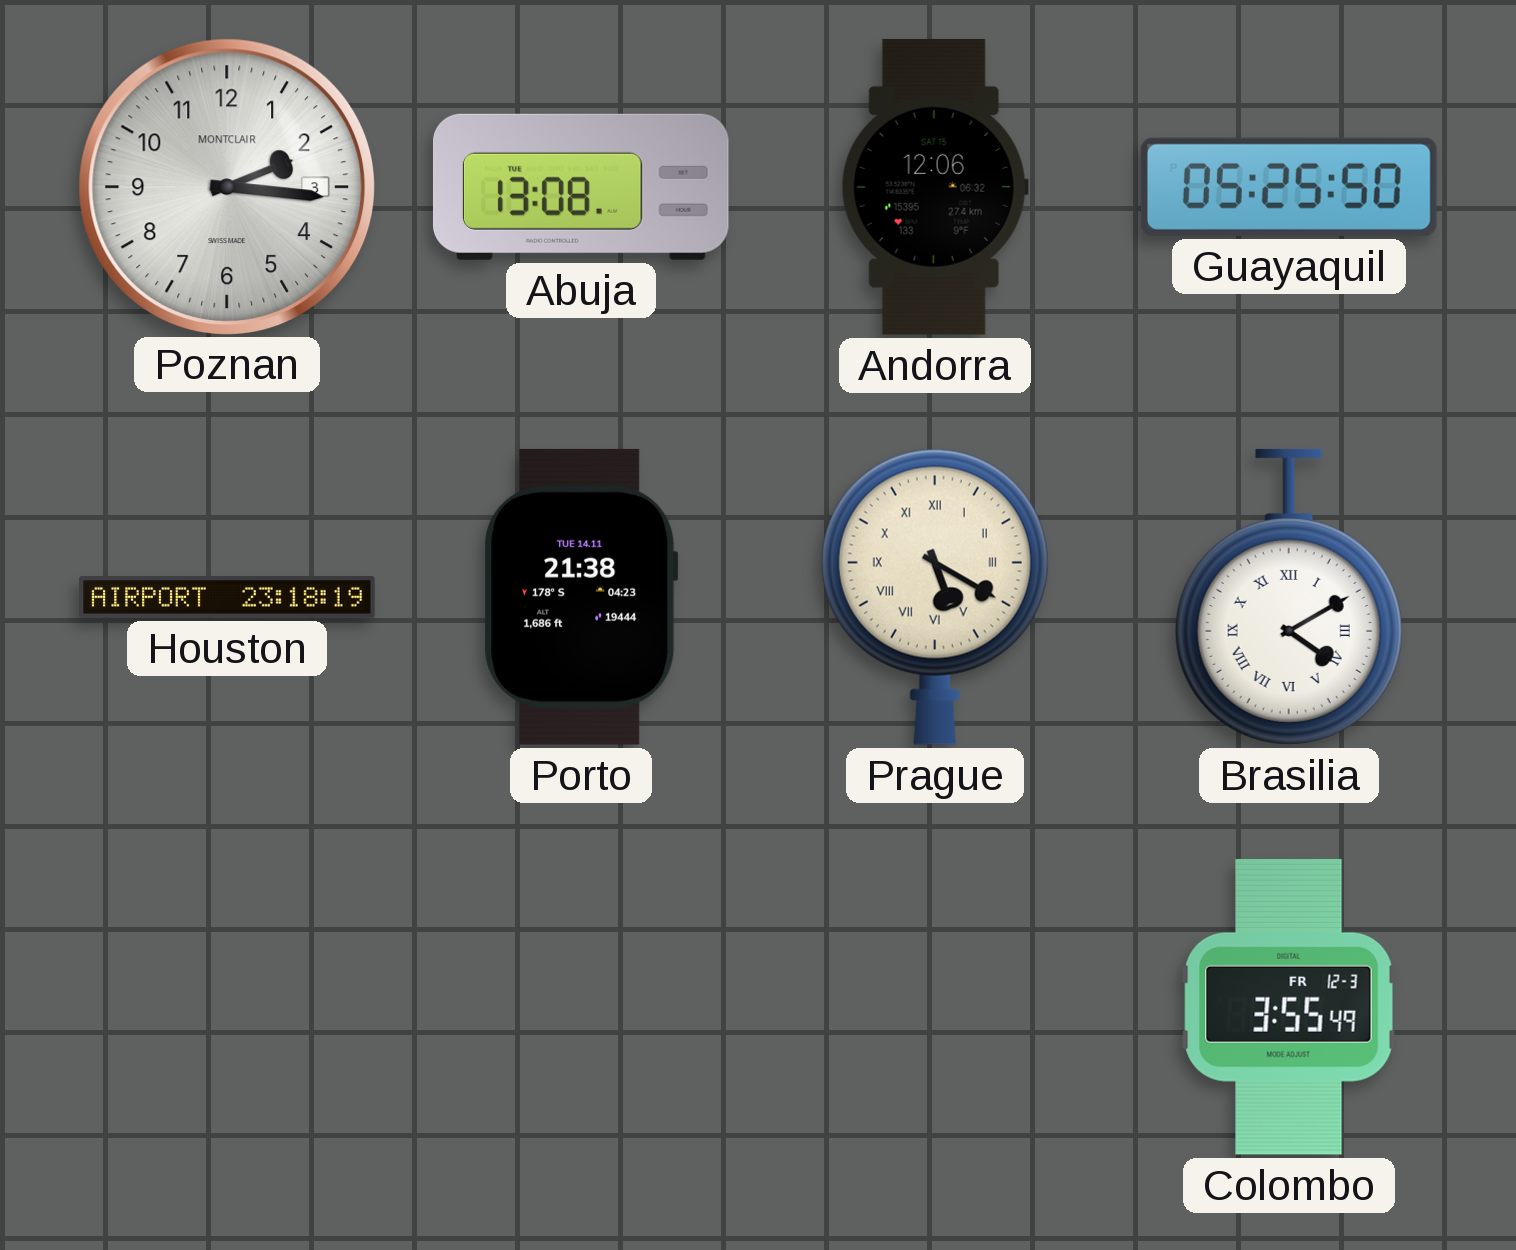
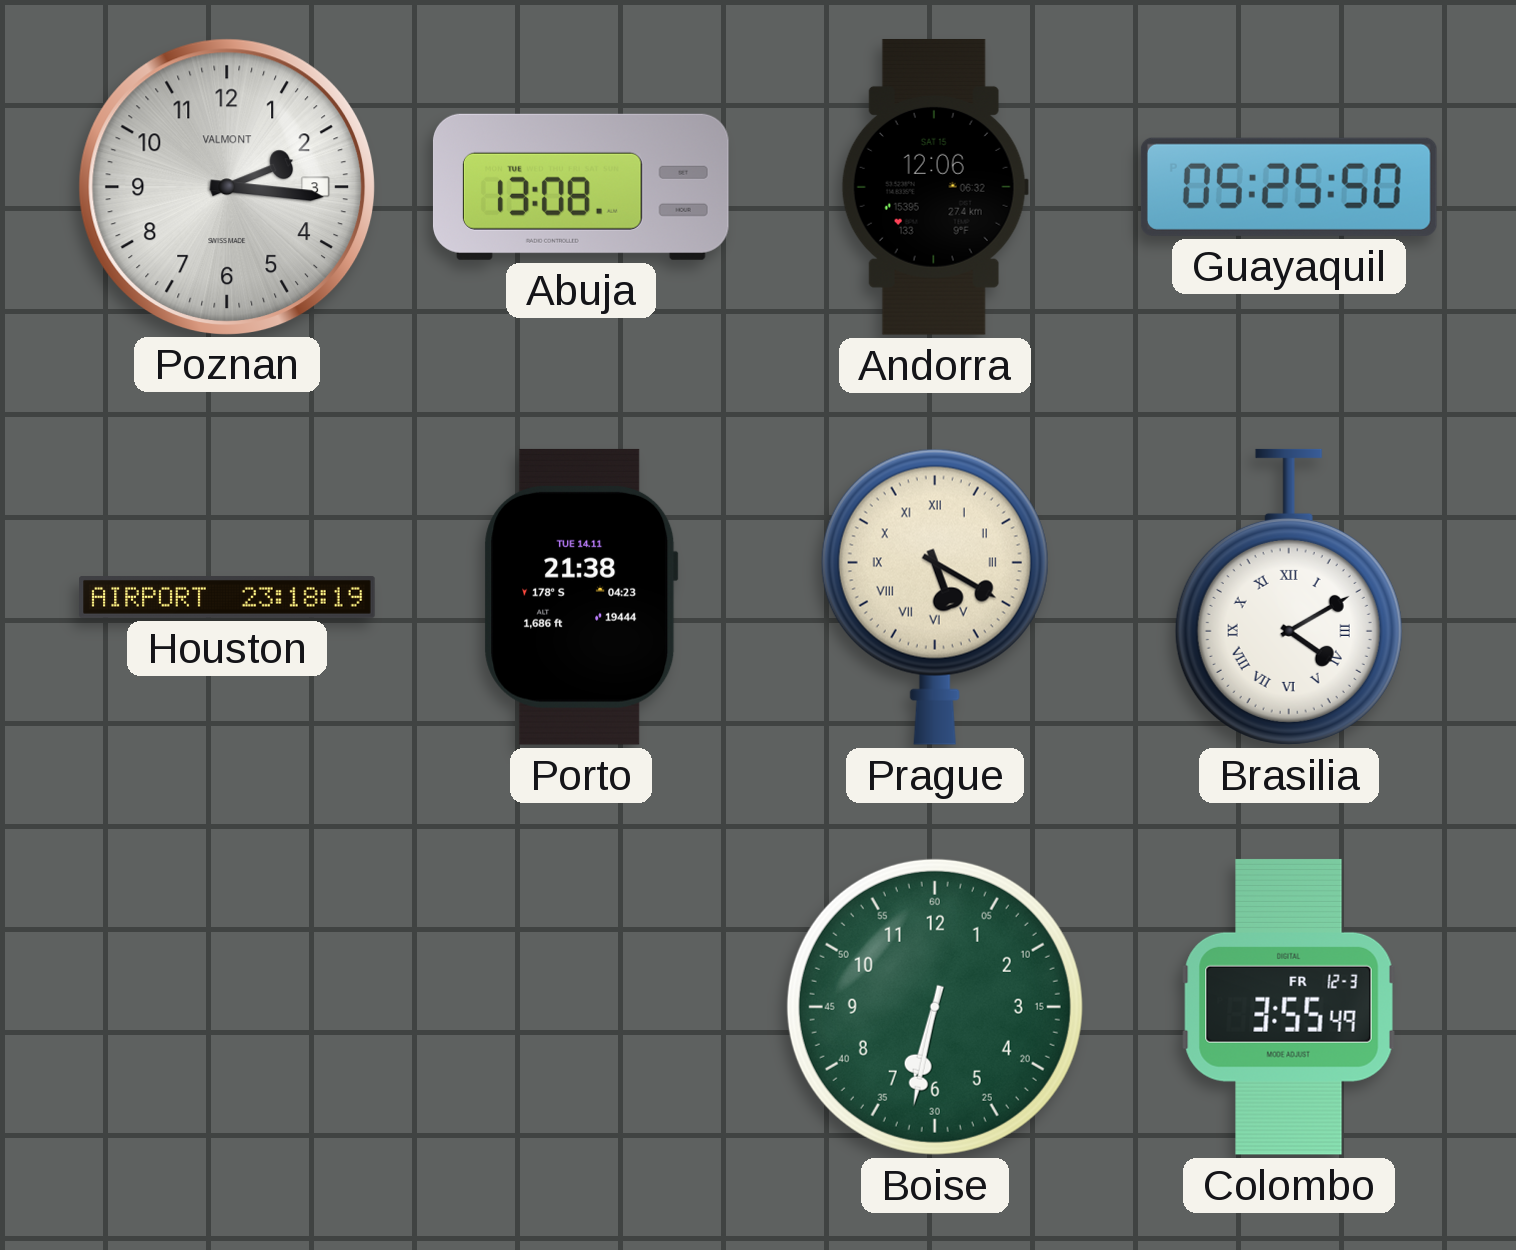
Poznan brand: MONTCLAIR -> VALMONT (226, 186)
Boise: none -> 6:32 (935, 1007)
